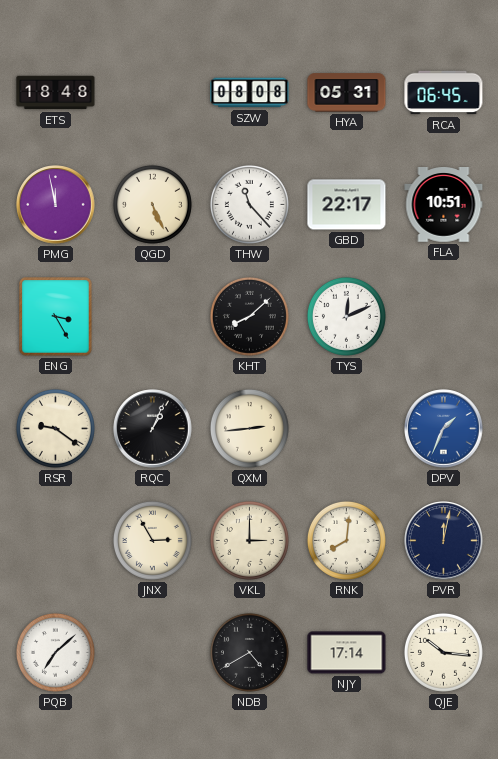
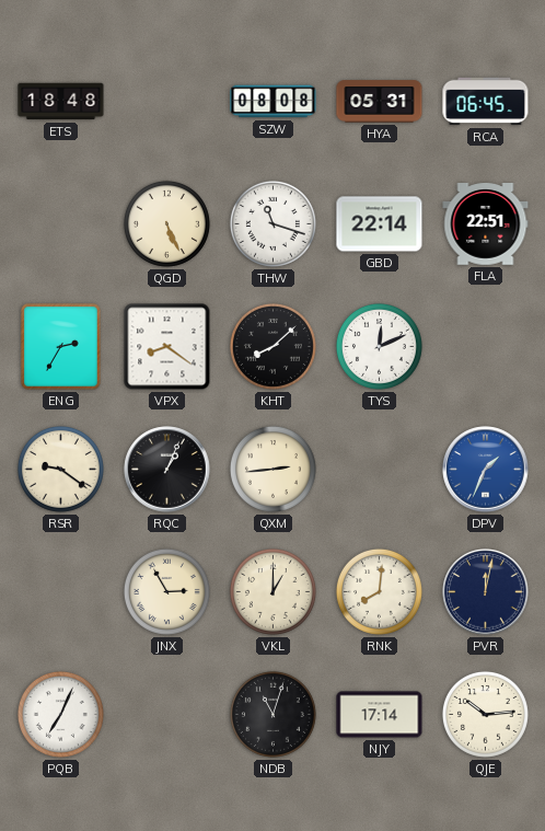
PMG: 11:58 -> none (56, 205)
THW: 11:23 -> 11:18 (272, 223)
GBD: 22:17 -> 22:14 (380, 224)
FLA: 10:51 -> 22:51 (486, 224)
ENG: 3:25 -> 2:35 (61, 347)
VPX: none -> 8:21 (167, 347)
VKL: 3:00 -> 1:00 (272, 591)
PQB: 7:08 -> 7:04 (60, 714)
NDB: 4:40 -> 11:03 (272, 714)
QJE: 10:16 -> 10:14 (485, 714)
